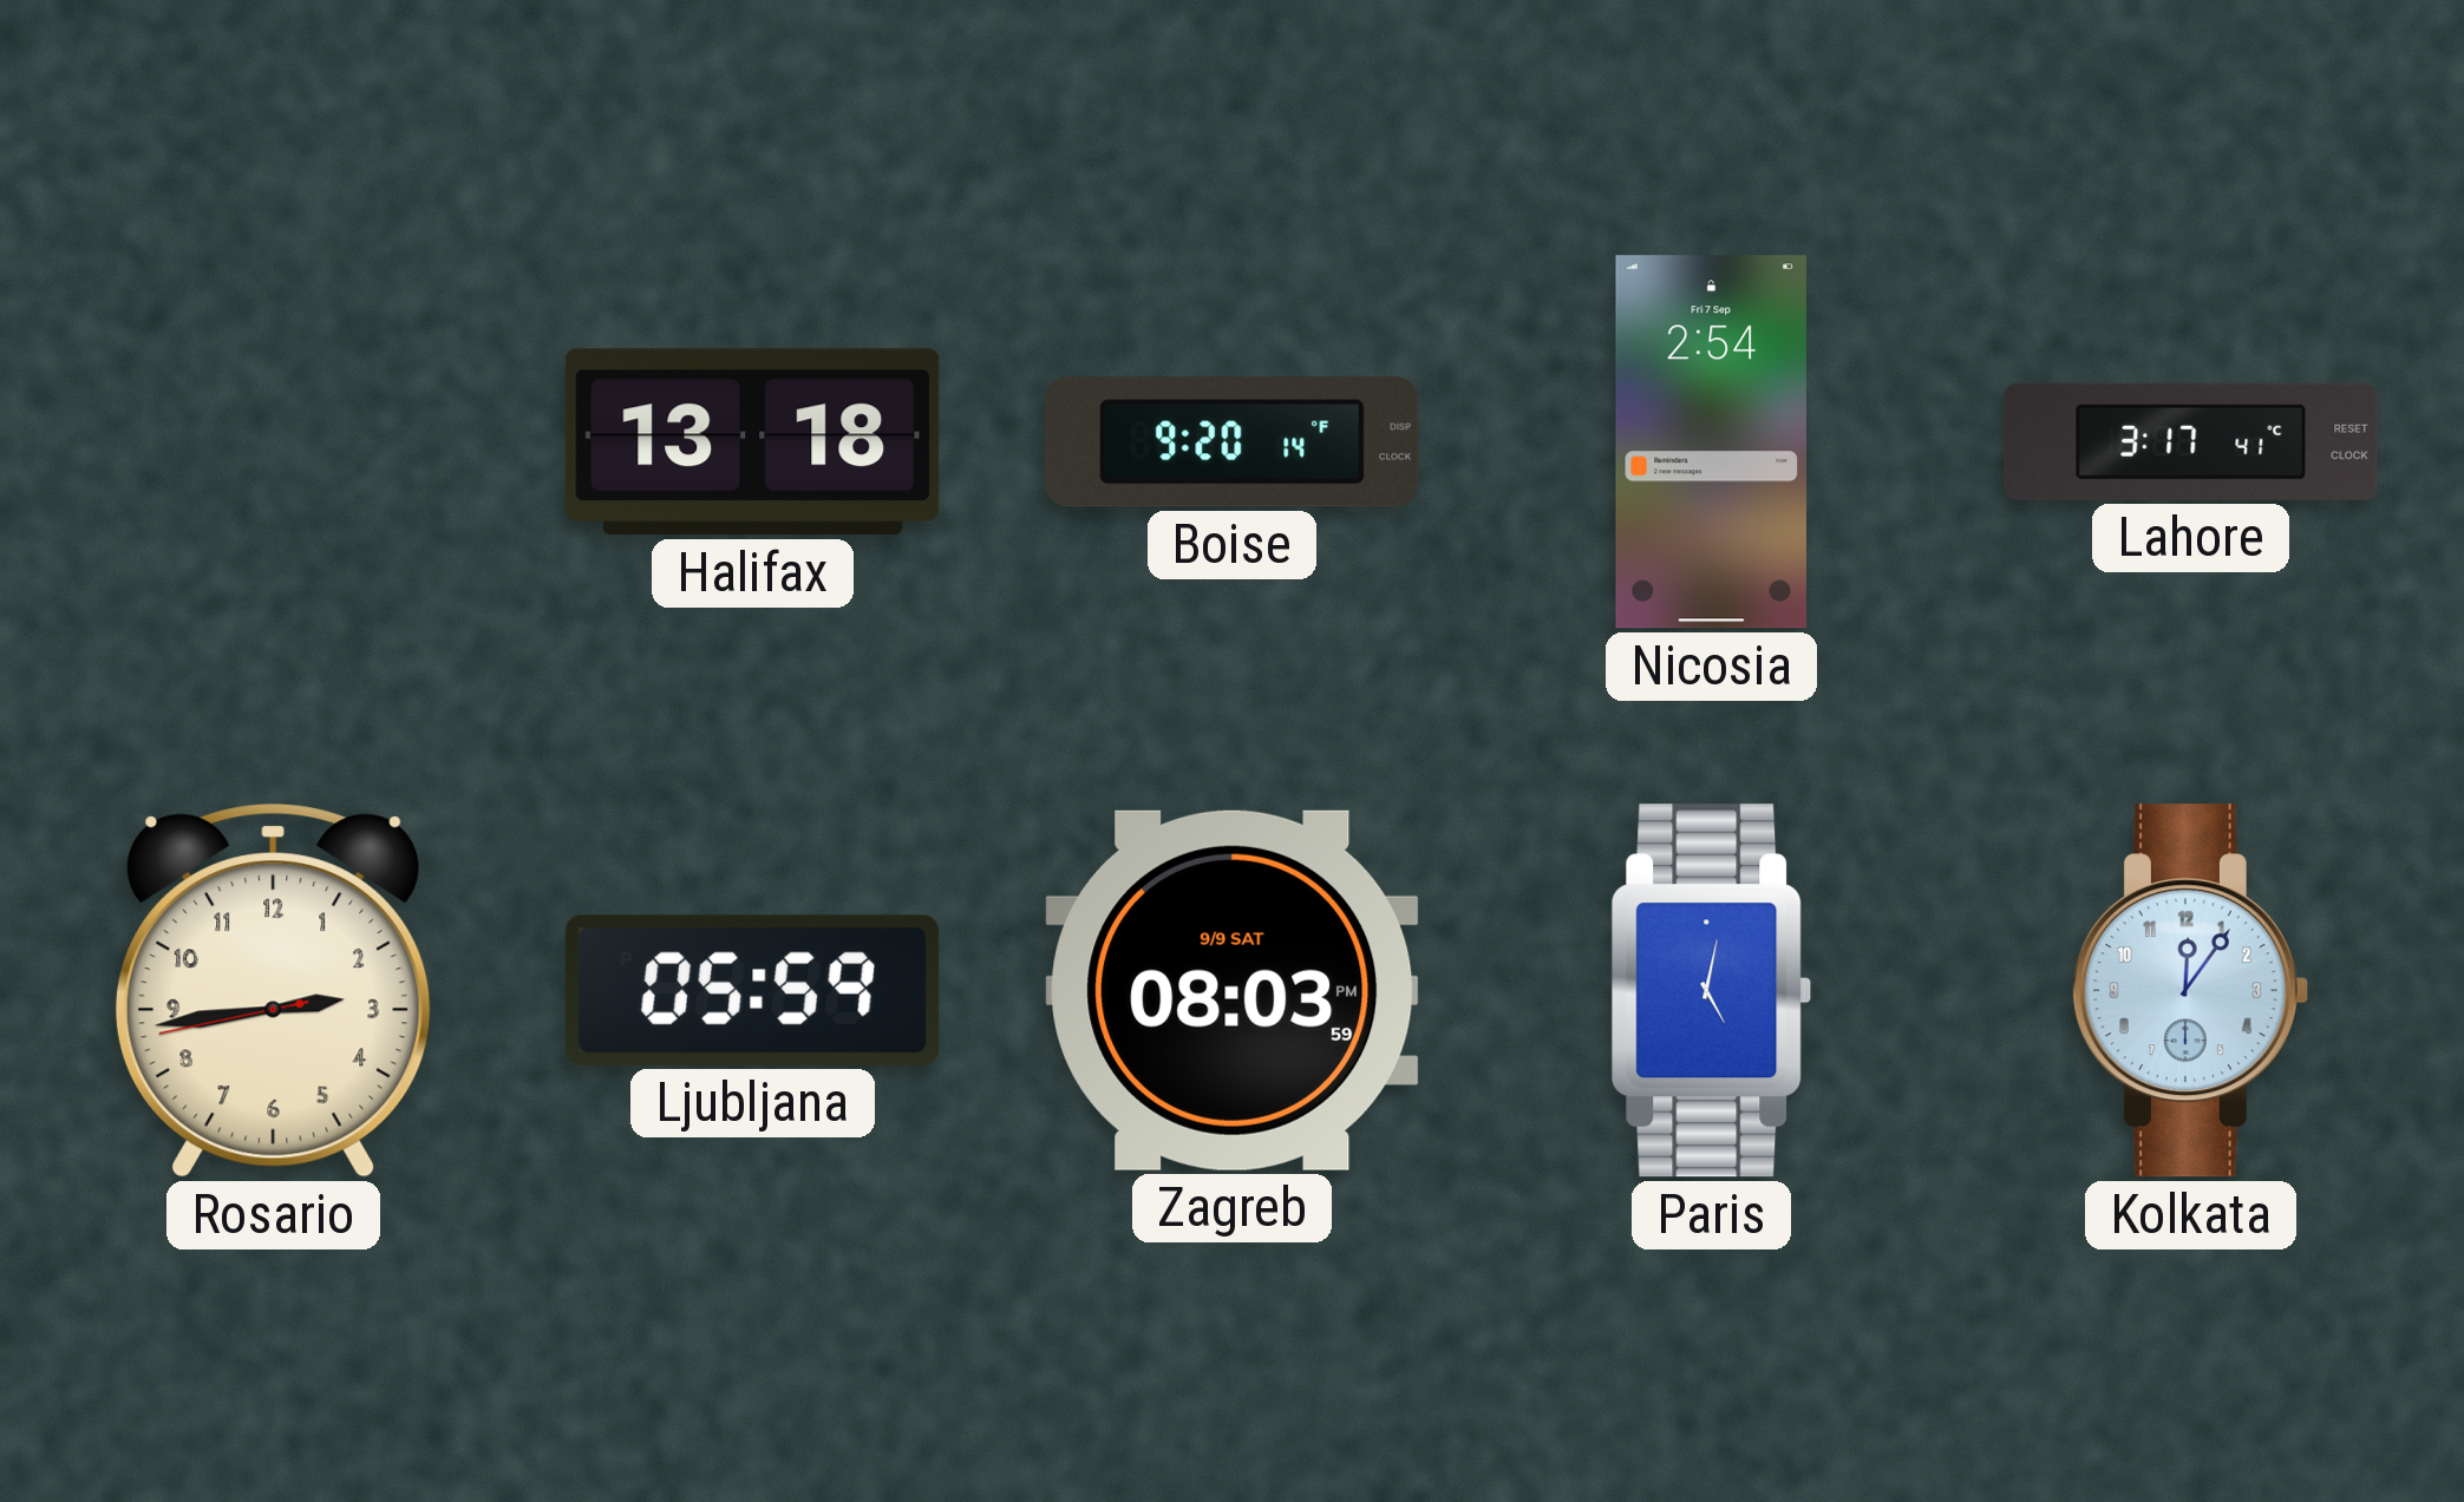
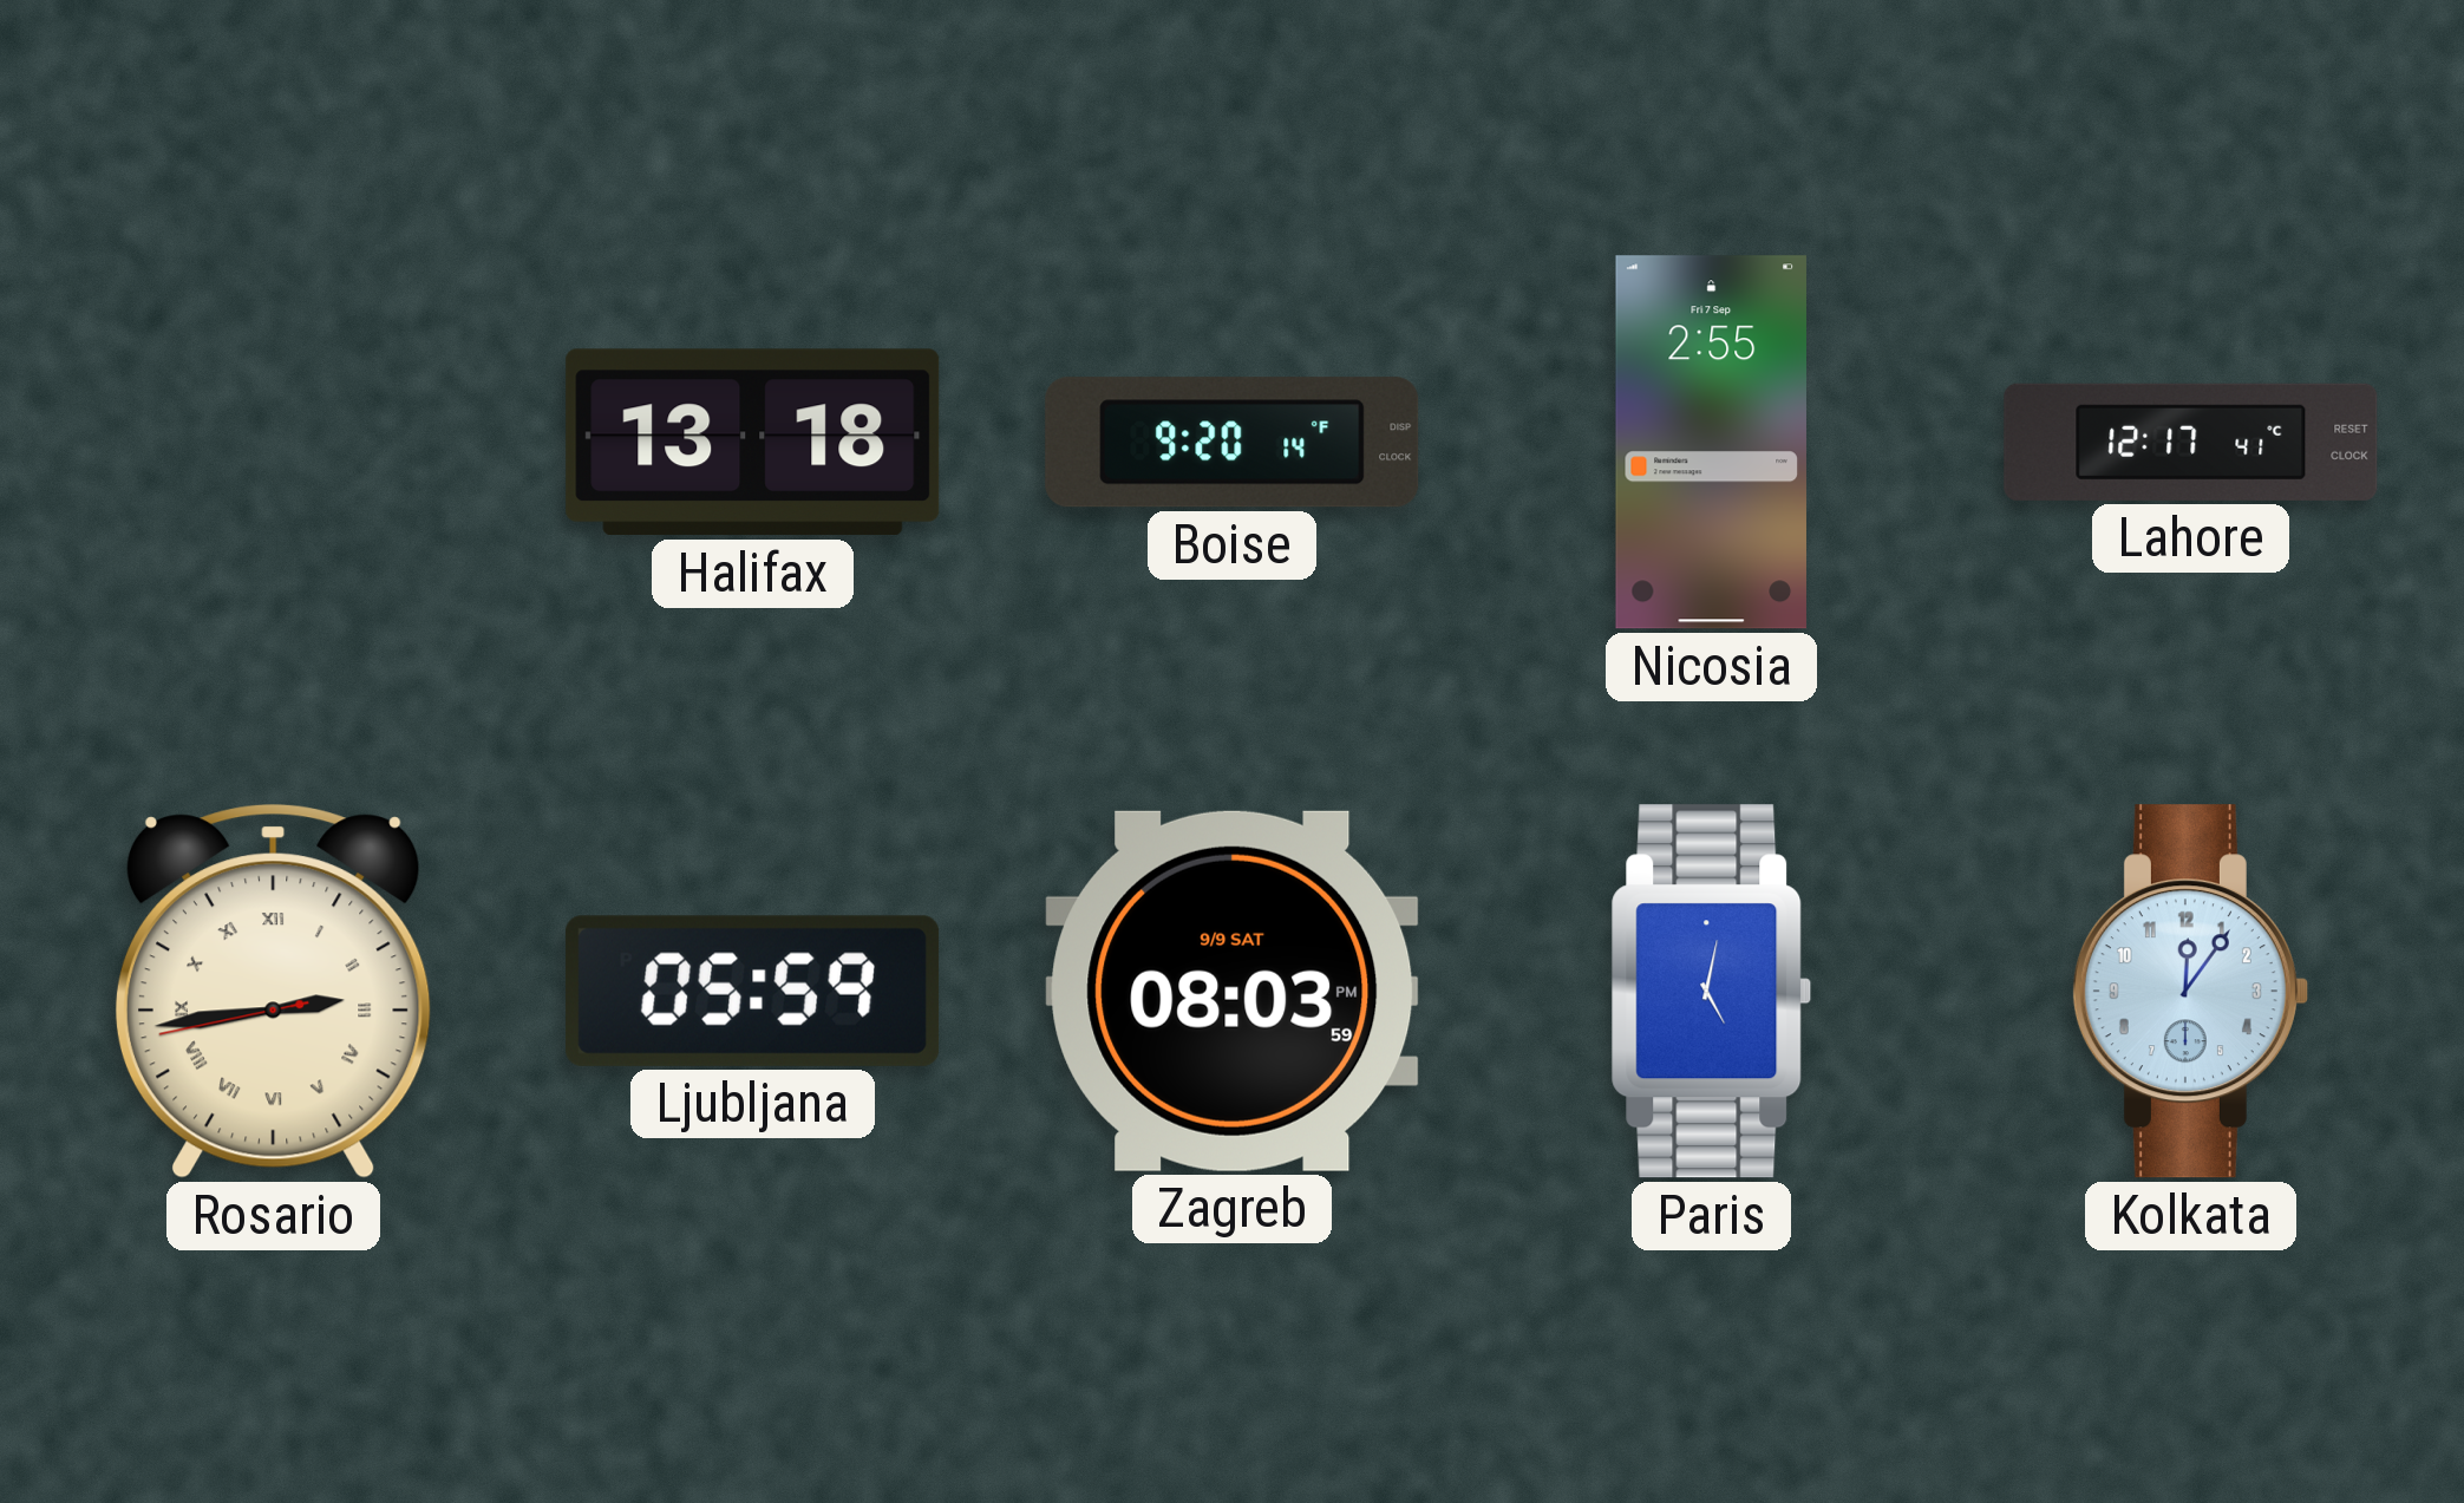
Nicosia: 2:54 -> 2:55 (1711, 443)
Lahore: 3:17 -> 12:17 (2191, 442)
Rosario numerals: Arabic -> Roman (273, 992)
